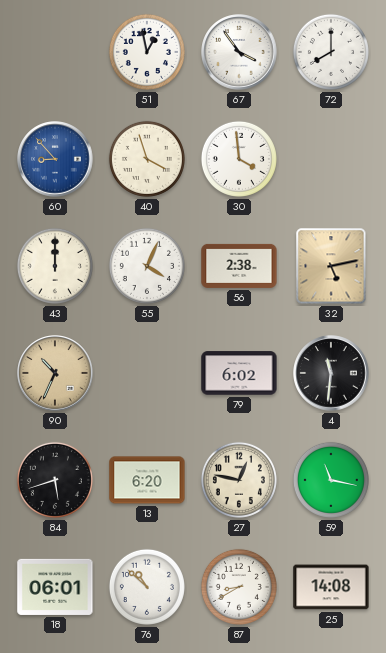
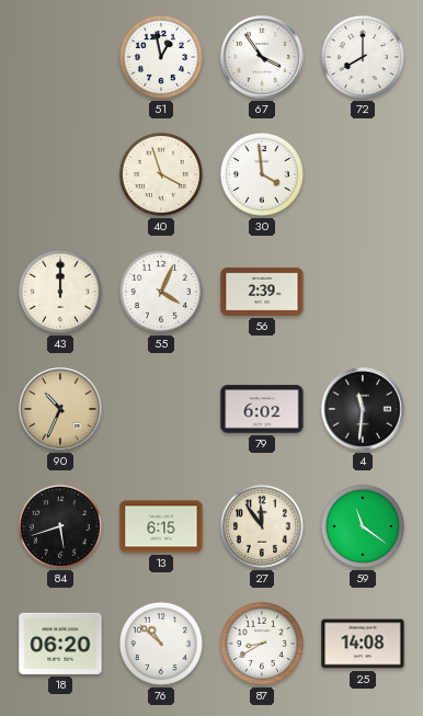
60: 8:53 -> none (55, 159)
56: 2:38 -> 2:39 (262, 292)
32: 5:13 -> none (331, 266)
13: 6:20 -> 6:15 (161, 526)
27: 12:47 -> 11:54 (262, 526)
59: 11:17 -> 11:21 (363, 526)
18: 06:01 -> 06:20 (60, 644)
